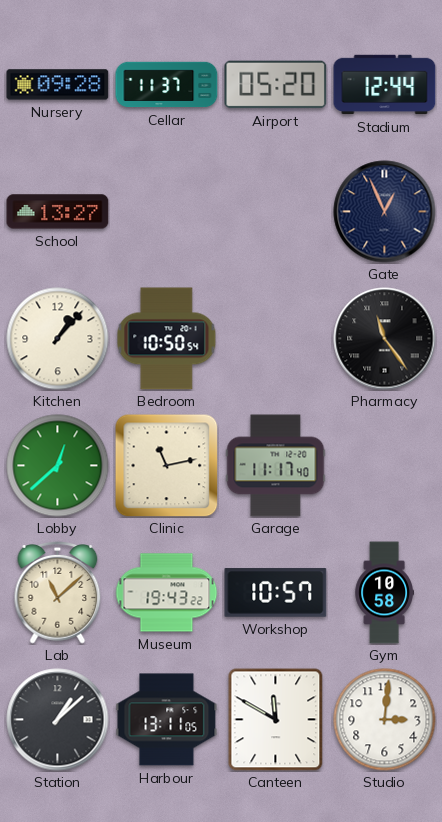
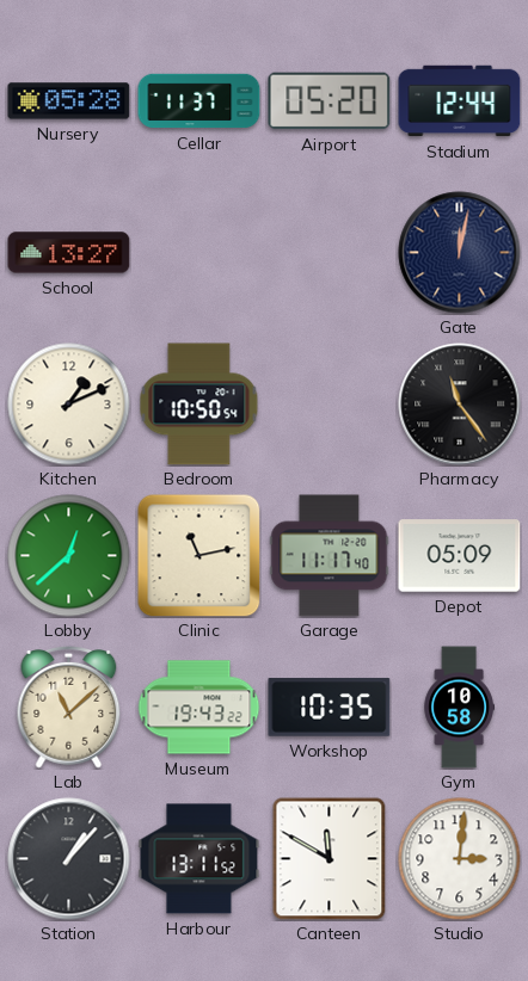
Nursery: 09:28 -> 05:28 (69, 101)
Gate: 12:56 -> 12:02 (460, 253)
Kitchen: 1:07 -> 1:11 (69, 405)
Depot: none -> 05:09 (460, 556)
Workshop: 10:57 -> 10:35 (330, 708)
Station: 1:08 -> 1:07 (69, 859)
Harbour: 13:11:05 -> 13:11:52 (199, 859)
